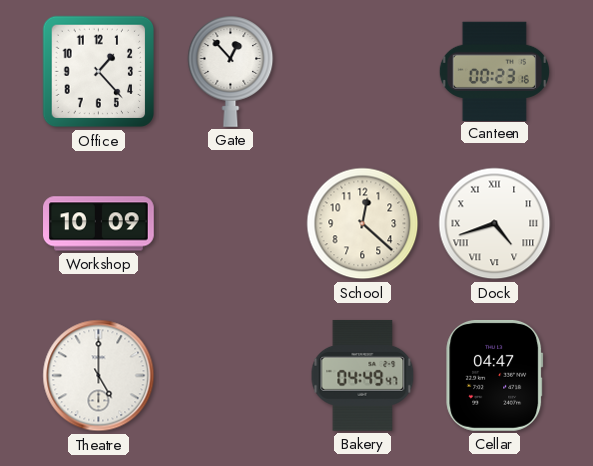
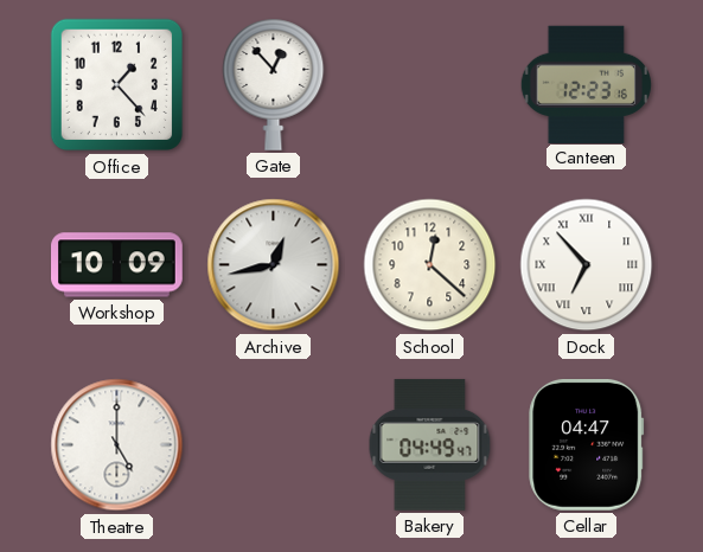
Canteen: 00:23 -> 12:23 (586, 84)
Archive: none -> 12:43 (274, 265)
Dock: 4:42 -> 6:53 (587, 265)
